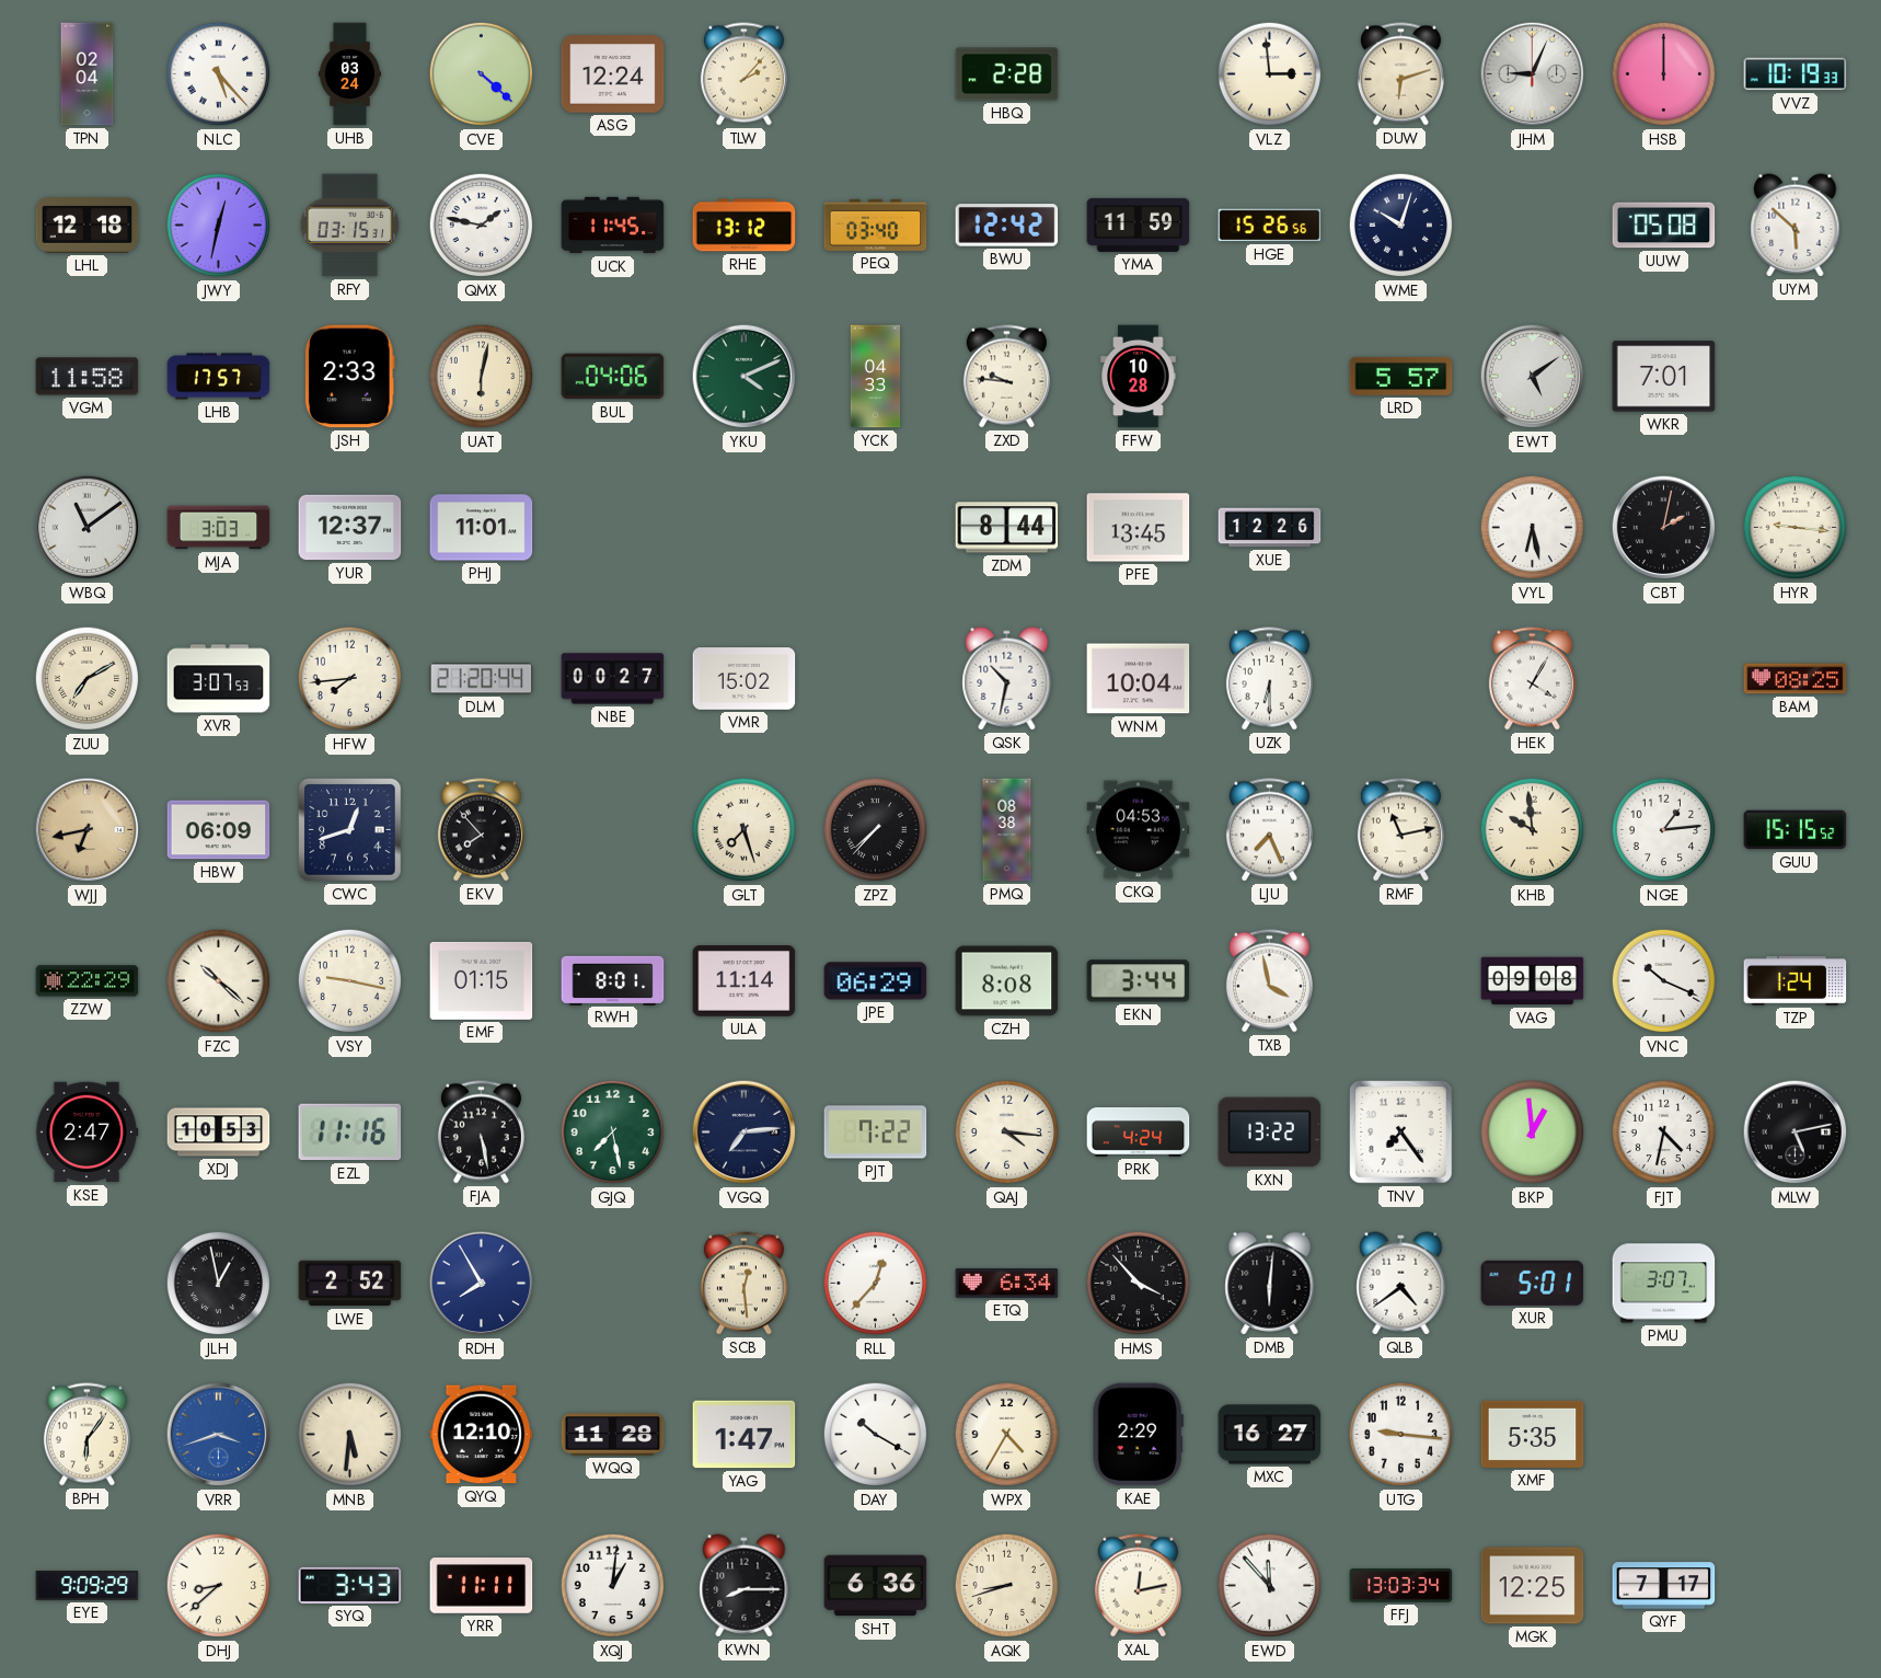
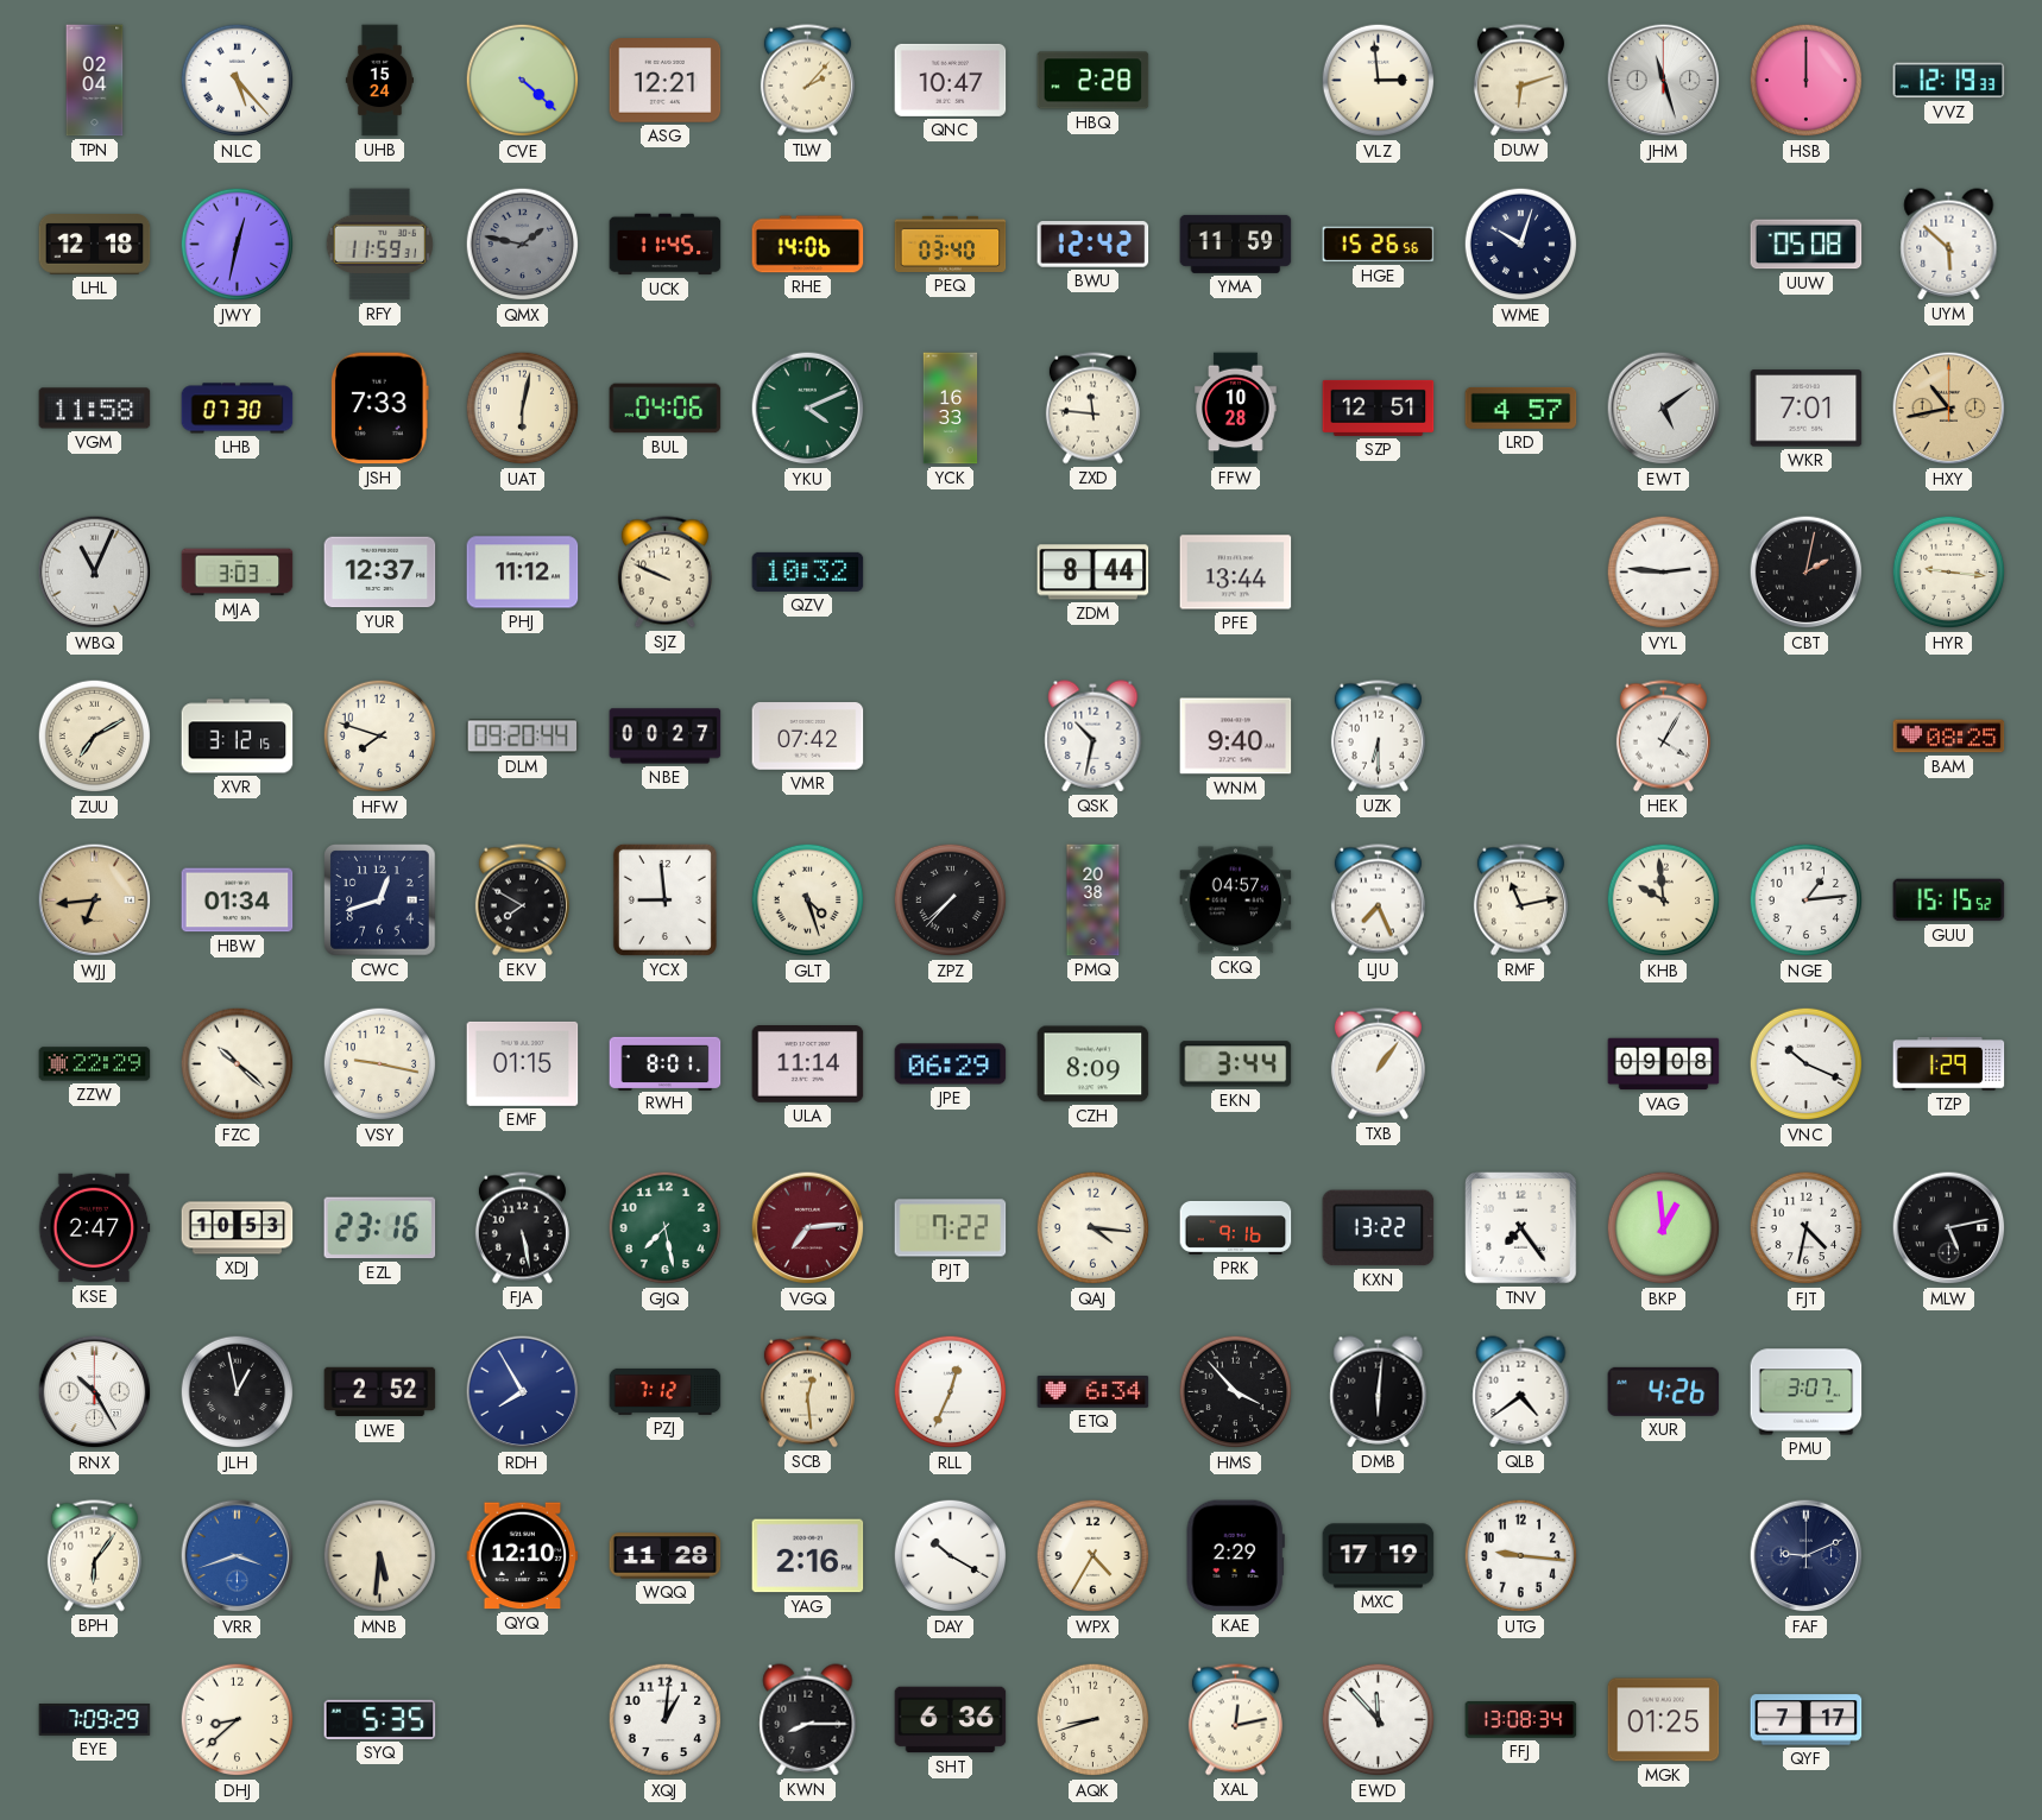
UHB: 03:24 -> 15:24 (379, 81)
ASG: 12:24 -> 12:21 (666, 81)
QNC: none -> 10:47 (951, 80)
JHM: 9:04 -> 11:27 (1664, 81)
VVZ: 10:19 -> 12:19 (1949, 81)
RFY: 03:15 -> 11:59 (379, 245)
QMX dial: white -> grey (523, 245)
RHE: 13:12 -> 14:06 (808, 245)
LHB: 17:57 -> 07:30 (238, 409)
JSH: 2:33 -> 7:33 (380, 409)
YCK: 04:33 -> 16:33 (951, 409)
ZXD: 9:46 -> 11:46 (1092, 409)
SZP: none -> 12:51 (1379, 407)
LRD: 5:57 -> 4:57 (1521, 407)
HXY: none -> 10:43 (1949, 409)
WBQ: 11:09 -> 11:04 (95, 573)
PHJ: 11:01 -> 11:12 (523, 573)
SJZ: none -> 9:49 (664, 573)
QZV: none -> 10:32 (808, 571)
PFE: 13:45 -> 13:44 (1236, 573)
XUE: 12:26 -> none (1270, 528)
VYL: 6:28 -> 2:46 (1664, 573)
XVR: 3:07 -> 3:12 (238, 737)
HFW: 7:44 -> 7:48 (380, 737)
DLM: 21:20 -> 09:20 (523, 737)
VMR: 15:02 -> 07:42 (808, 737)
WNM: 10:04 -> 9:40 (1236, 737)
WJJ: 6:43 -> 6:44 (95, 900)
HBW: 06:09 -> 01:34 (238, 900)
EKV: 7:53 -> 7:50 (522, 900)
YCX: none -> 8:59 (664, 899)
GLT: 7:27 -> 4:27 (808, 900)
PMQ: 08:38 -> 20:38 (1094, 900)
CKQ: 04:53 -> 04:57 (1236, 900)
CZH: 8:08 -> 8:09 (1094, 1064)
TXB: 3:58 -> 1:06 (1378, 1064)
TZP: 1:24 -> 1:29 (1949, 1064)
EZL: 11:16 -> 23:16 (380, 1228)
VGQ dial: navy -> burgundy (808, 1228)
PRK: 4:24 -> 9:16 (1236, 1227)
RNX: none -> 10:25 (95, 1392)
PZJ: none -> 7:12 (666, 1391)
RLL: 12:37 -> 12:34 (951, 1392)
XUR: 5:01 -> 4:26 (1664, 1391)
YAG: 1:47 -> 2:16 (808, 1556)
MXC: 16:27 -> 17:19 (1379, 1556)
XMF: 5:35 -> none (1533, 1434)
FAF: none -> 9:11 (1807, 1556)
EYE: 9:09 -> 7:09 (95, 1720)
SYQ: 3:43 -> 5:35 (380, 1719)
YRR: 11:11 -> none (482, 1586)
FFJ: 13:03 -> 13:08 (1521, 1720)
MGK: 12:25 -> 01:25 (1664, 1720)
